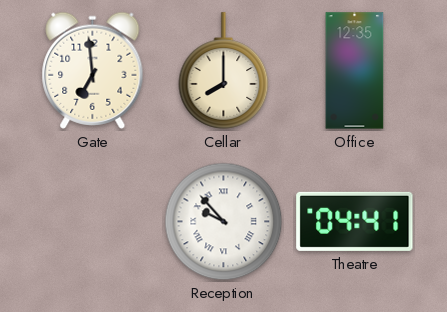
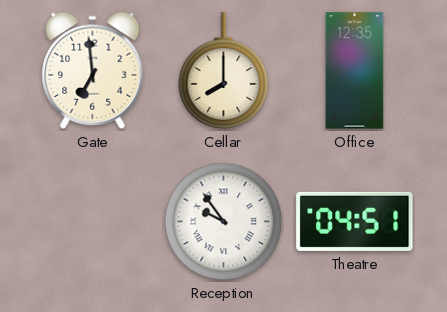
Reception: 9:53 -> 9:54 (224, 222)
Theatre: 04:41 -> 04:51 (355, 221)
